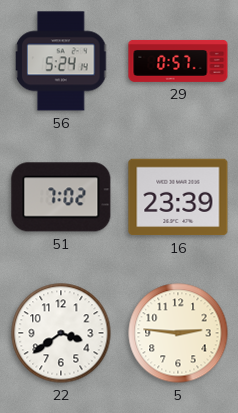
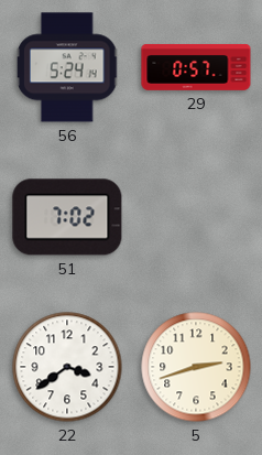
16: 23:39 -> none (178, 197)
5: 2:46 -> 2:42 (196, 367)
